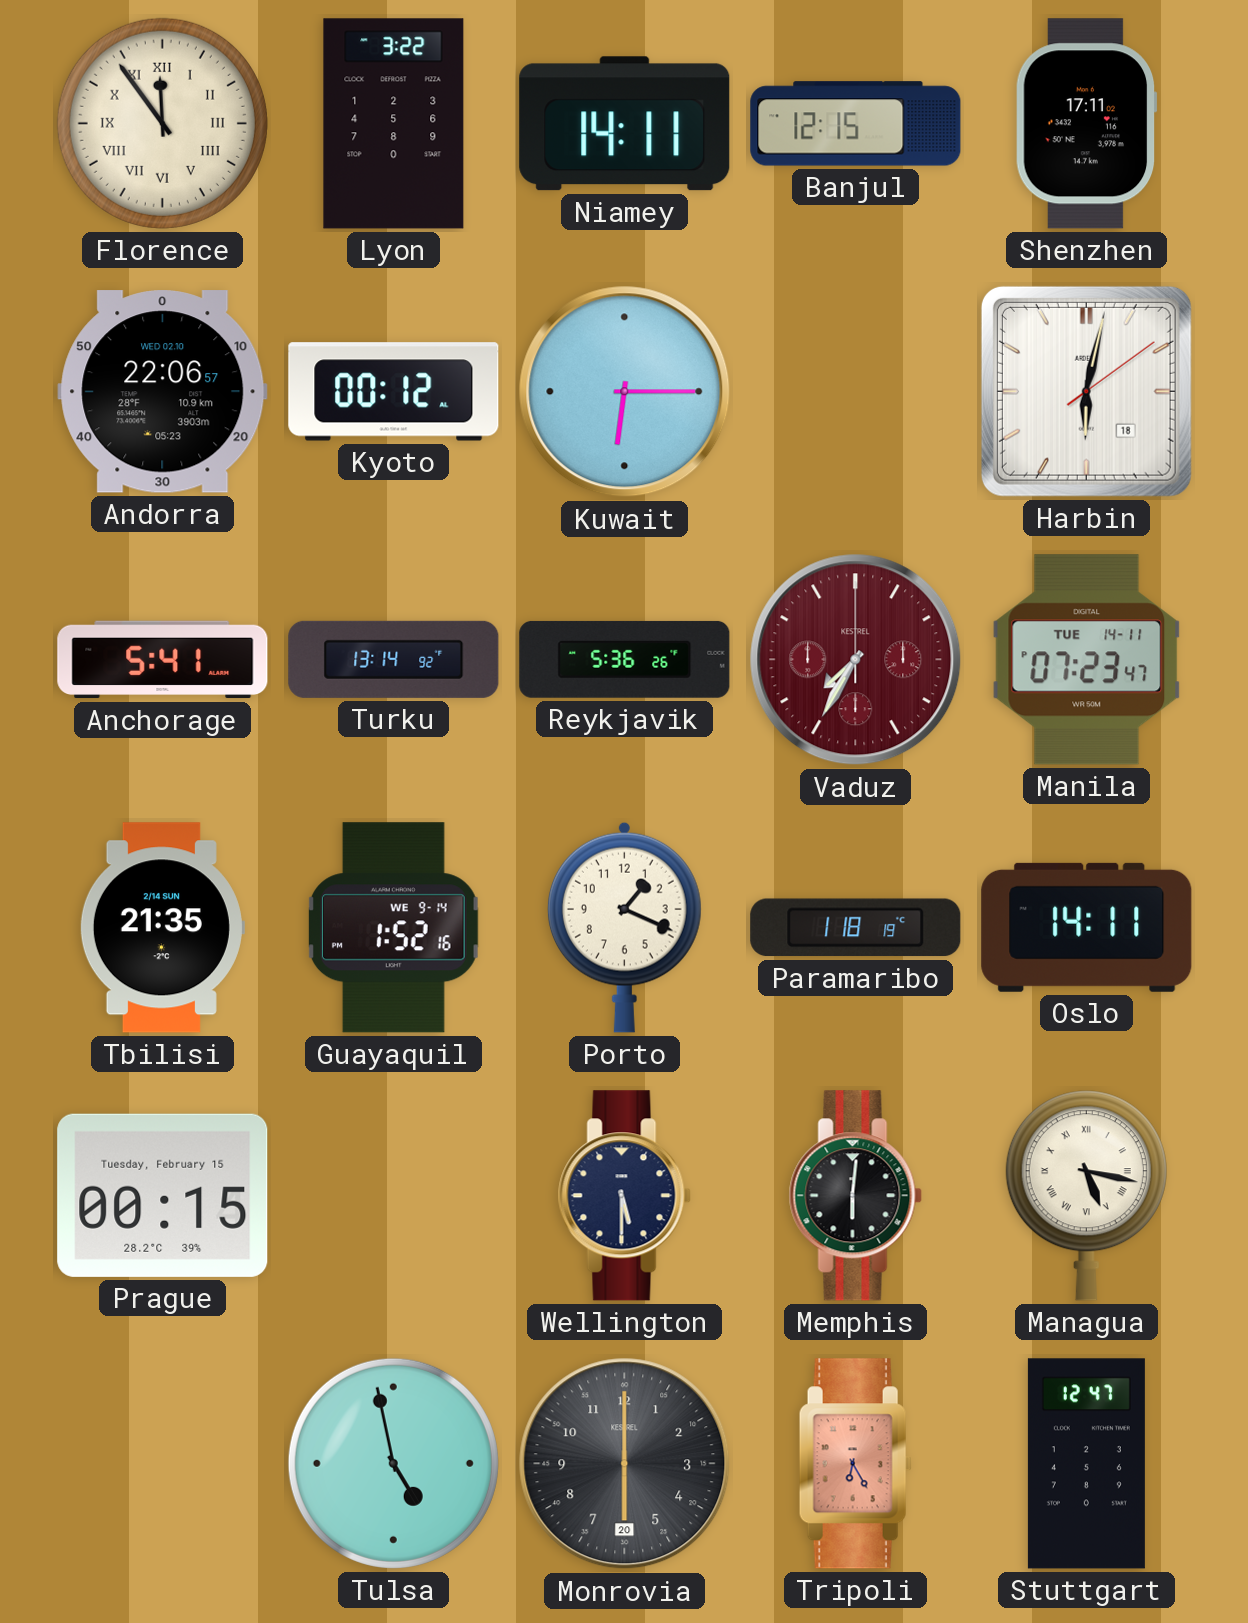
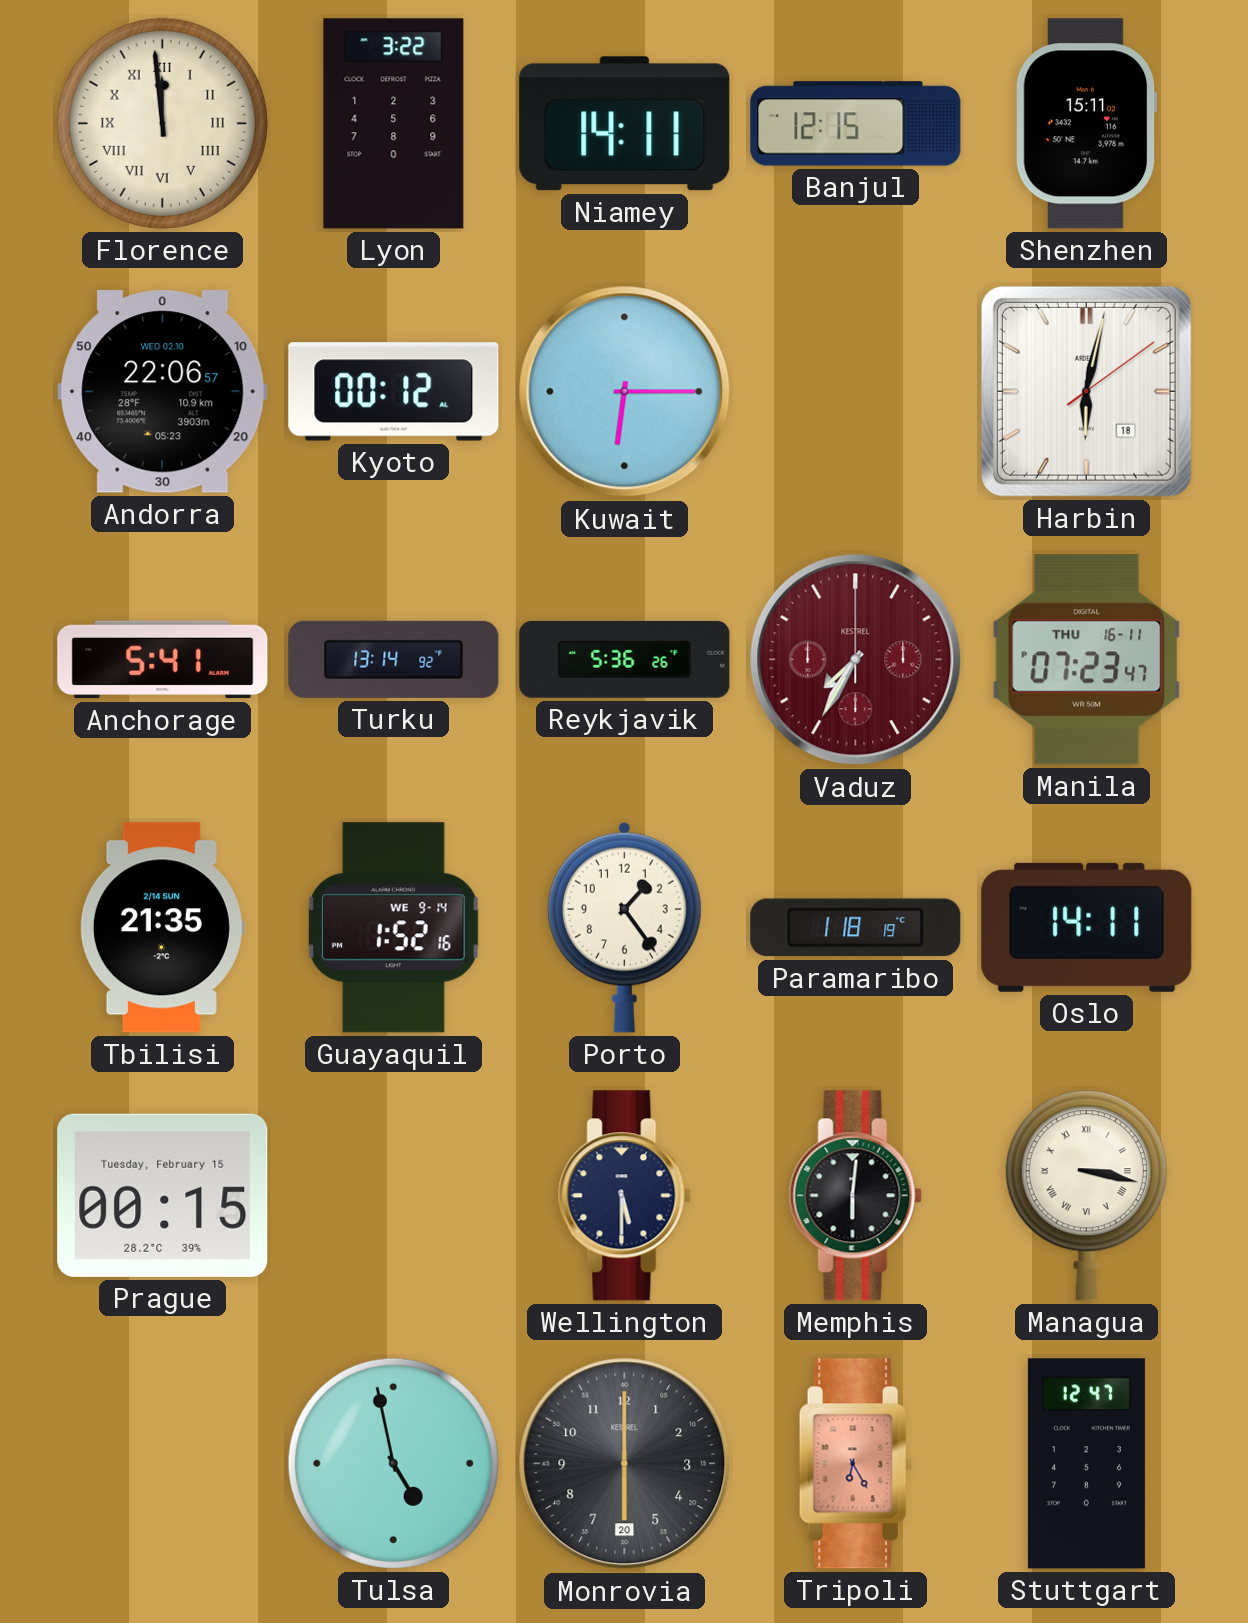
Florence: 11:54 -> 11:59 (162, 123)
Shenzhen: 17:11 -> 15:11 (1086, 124)
Manila date: TUE 14-11 -> THU 16-11 (1087, 660)
Porto: 1:19 -> 1:24 (624, 927)
Managua: 5:17 -> 3:17 (1086, 1196)
